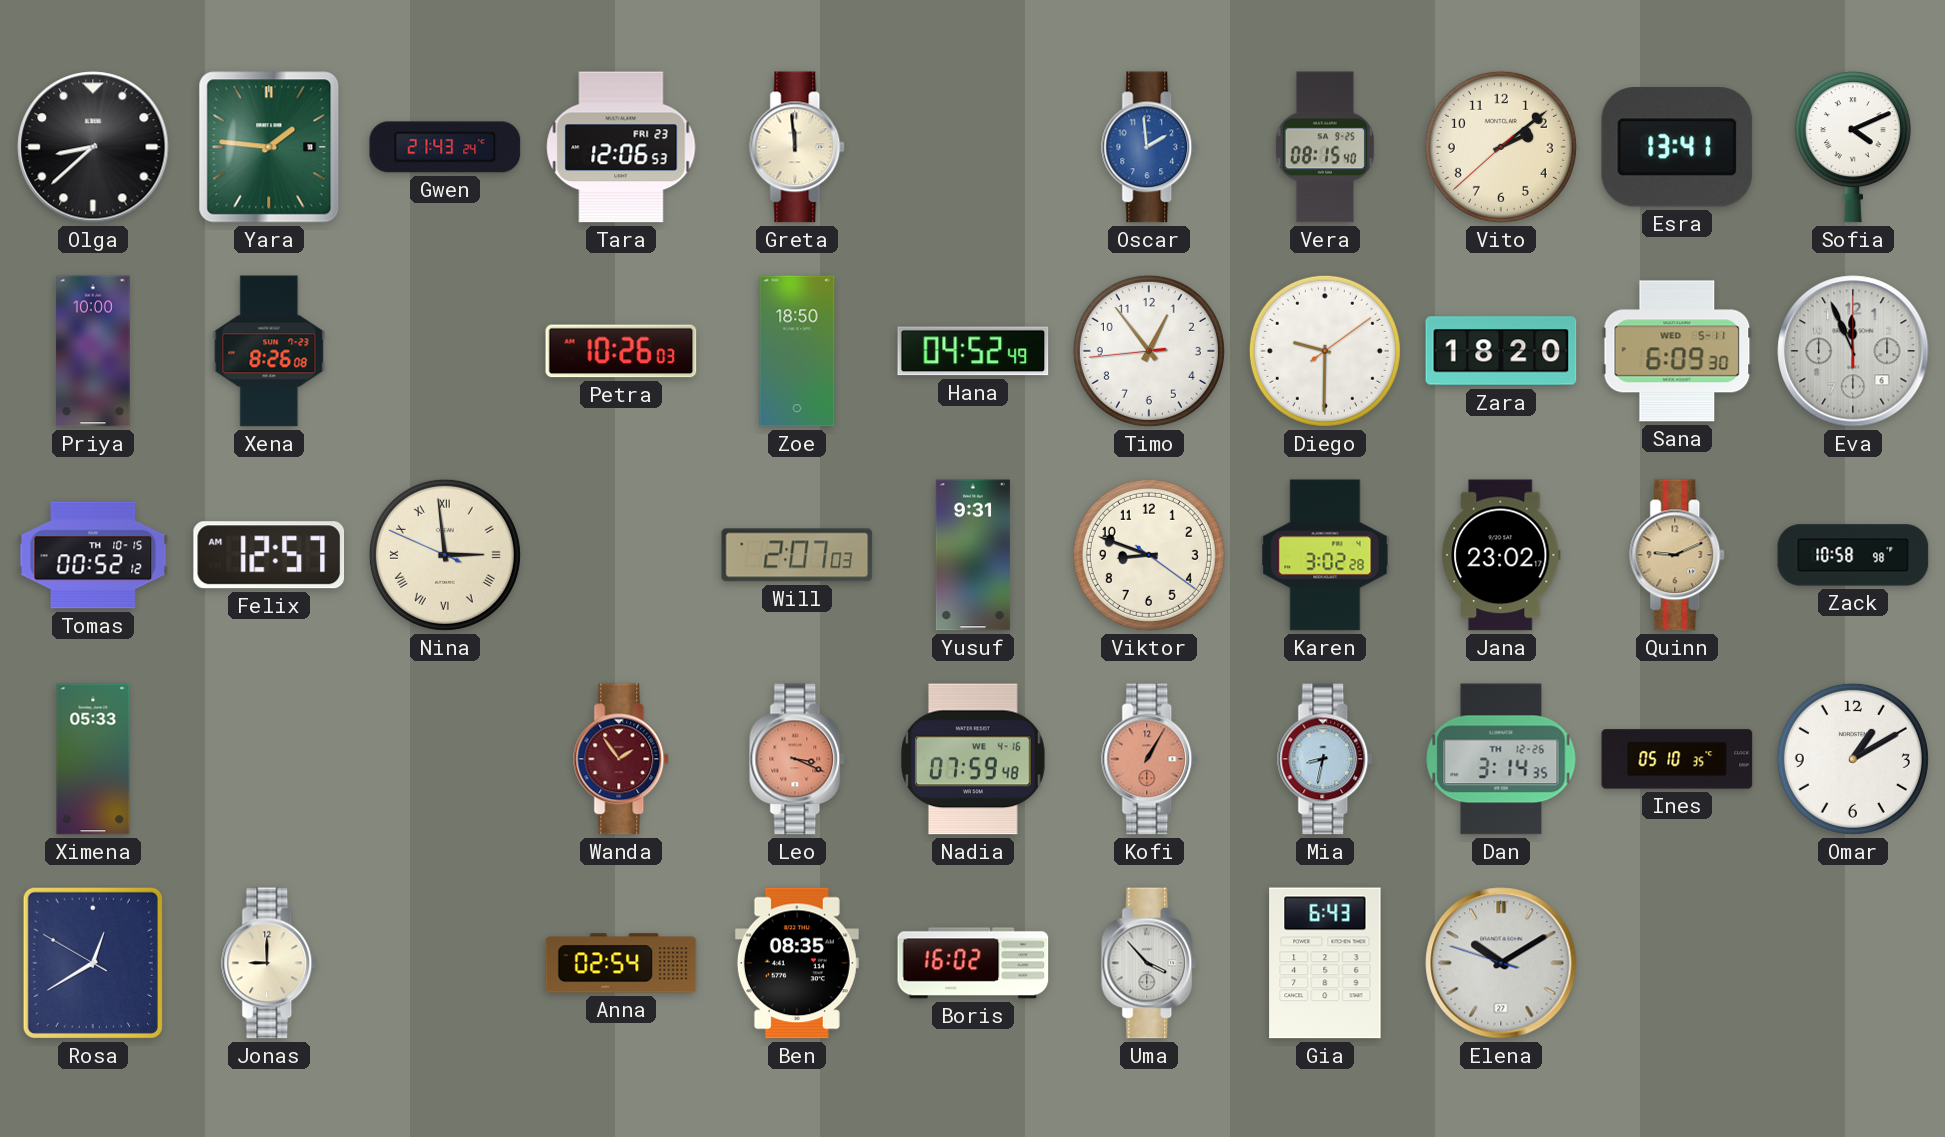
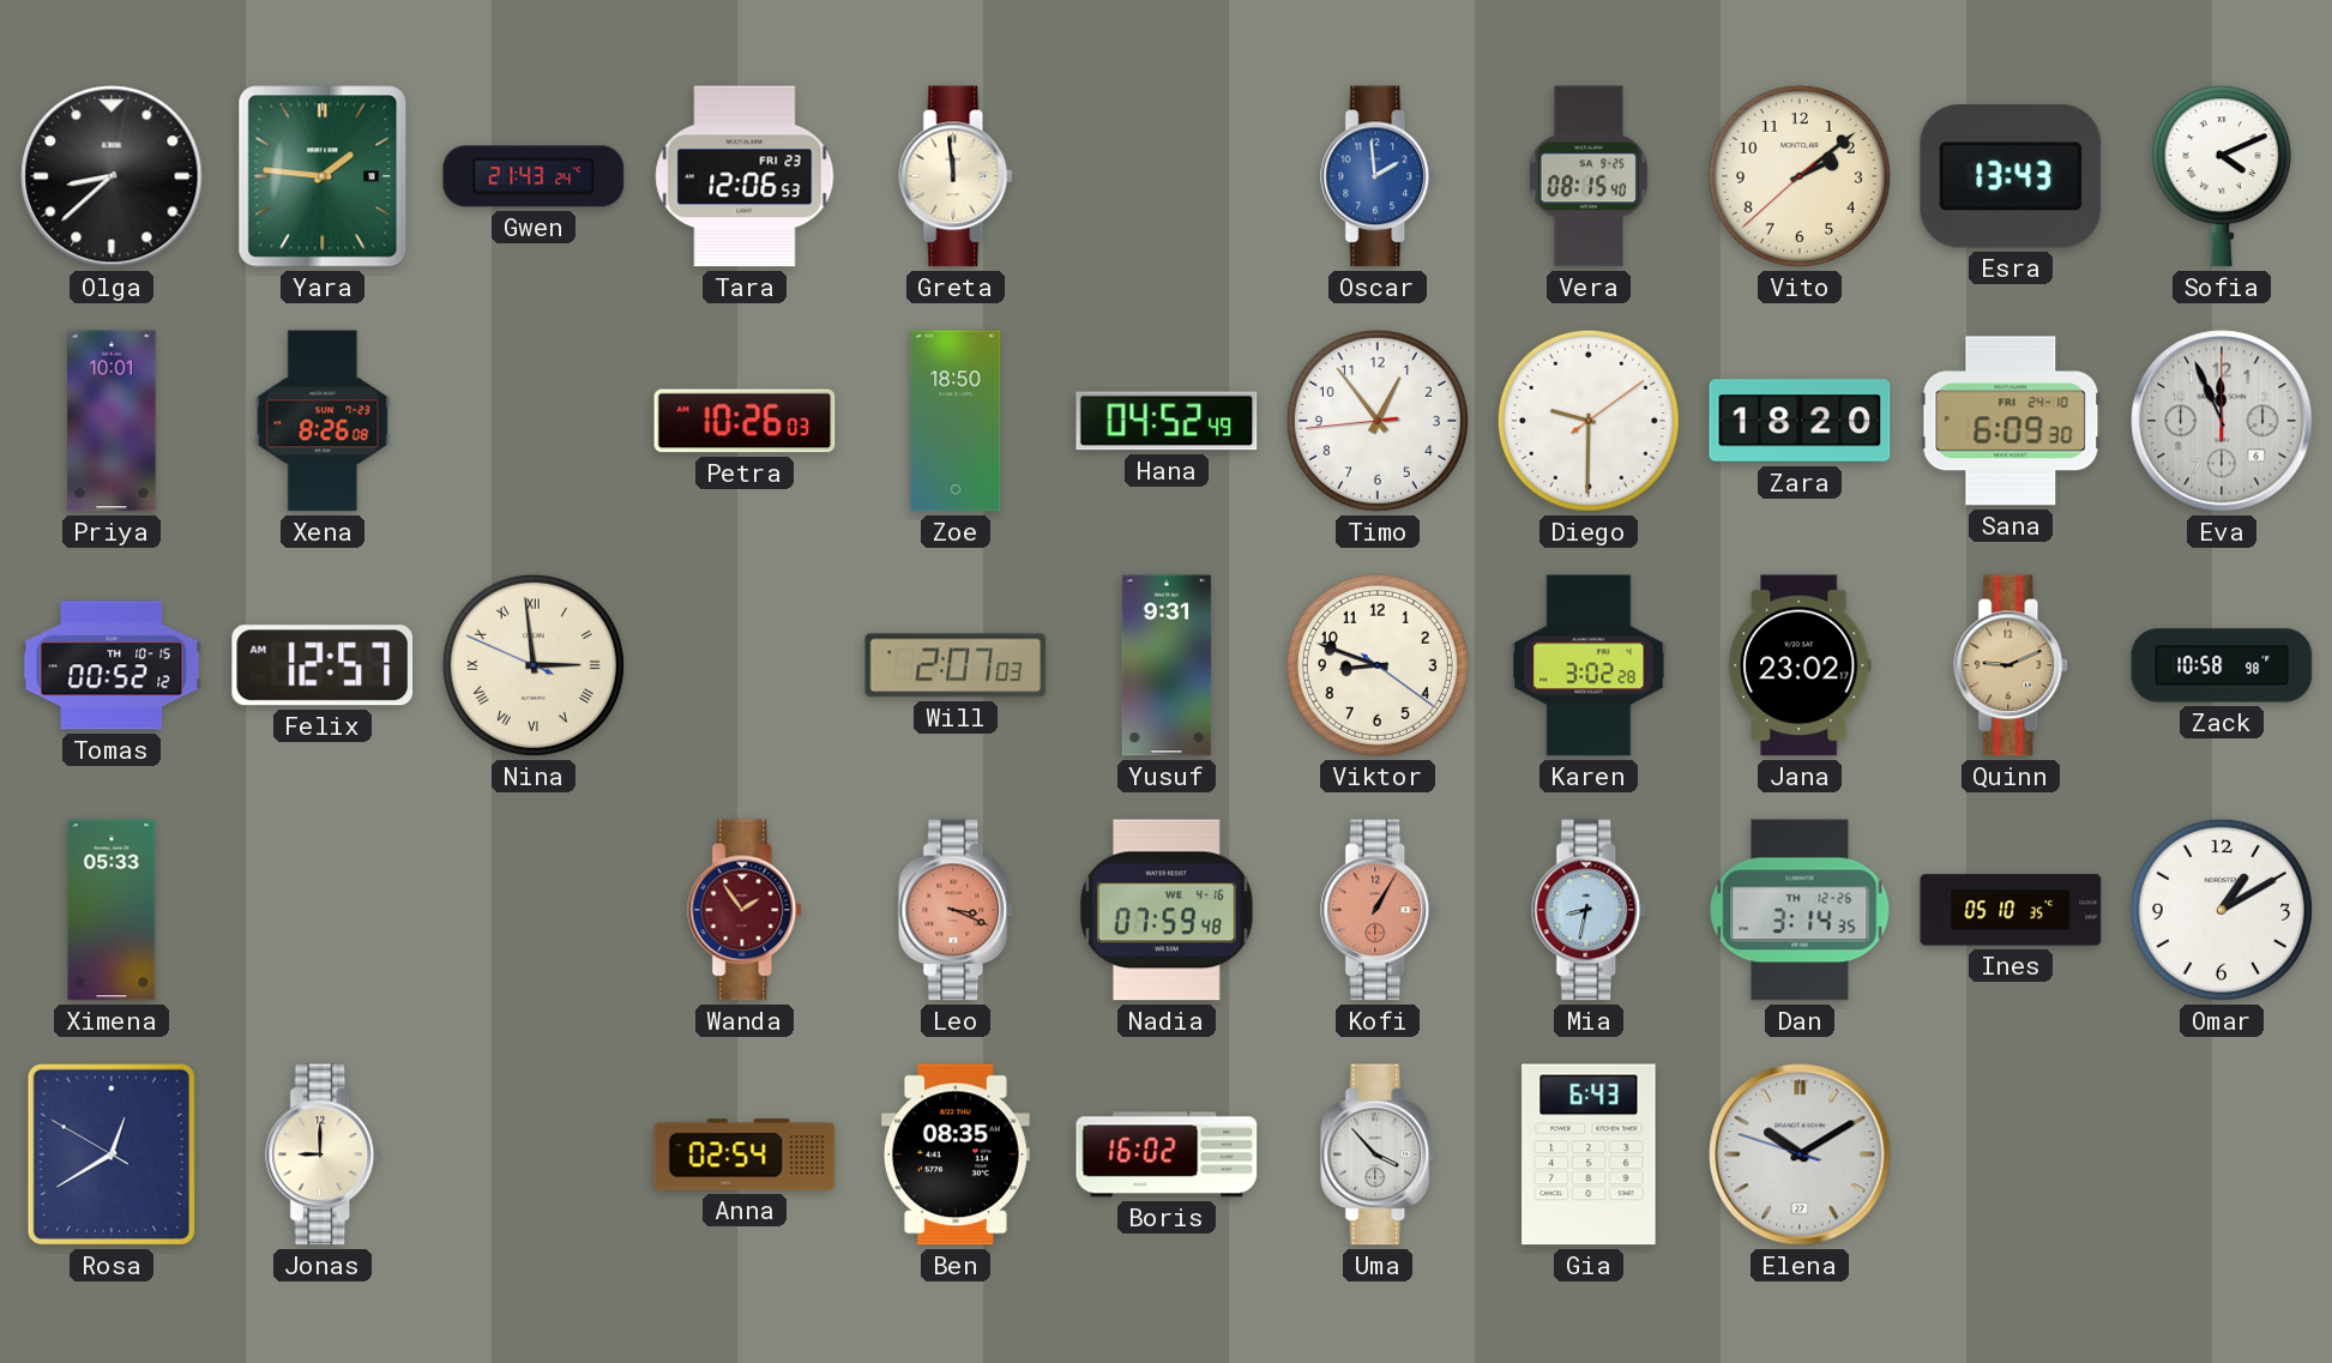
Esra: 13:41 -> 13:43 (2011, 176)
Priya: 10:00 -> 10:01 (112, 421)
Sana date: WED 5-11 -> FRI 24-10 (2011, 421)
